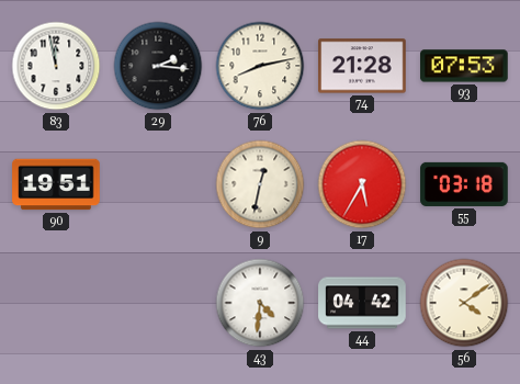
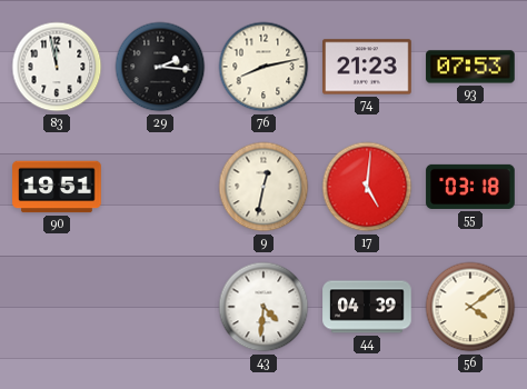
74: 21:28 -> 21:23 (367, 67)
17: 5:35 -> 5:01 (367, 187)
44: 04:42 -> 04:39 (367, 307)
